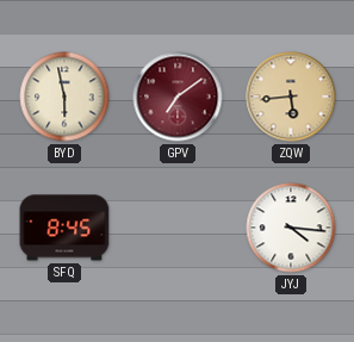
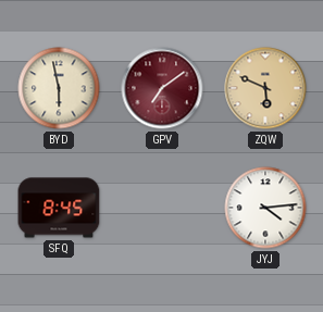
ZQW: 5:44 -> 5:49 (265, 88)
JYJ: 4:16 -> 4:14 (265, 208)
